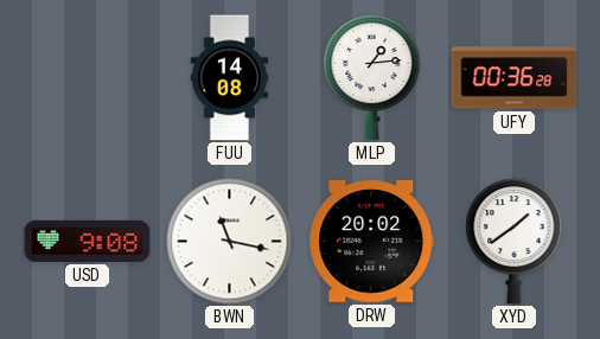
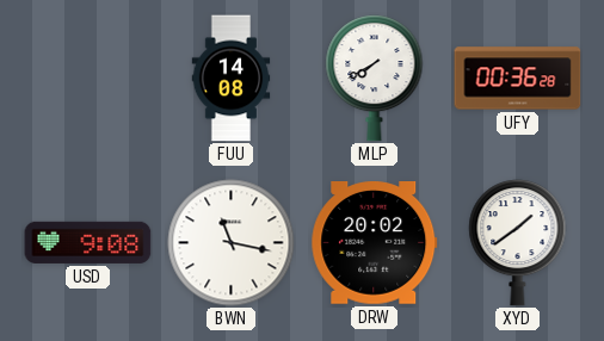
MLP: 1:14 -> 7:40 (375, 79)
